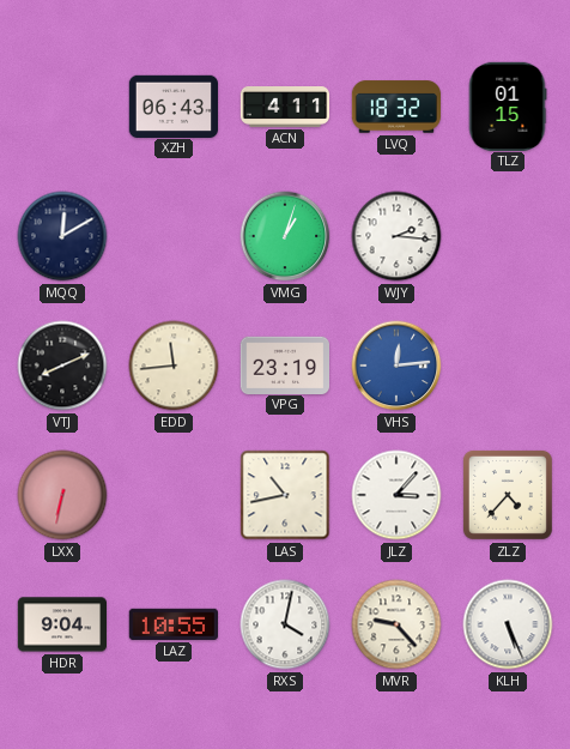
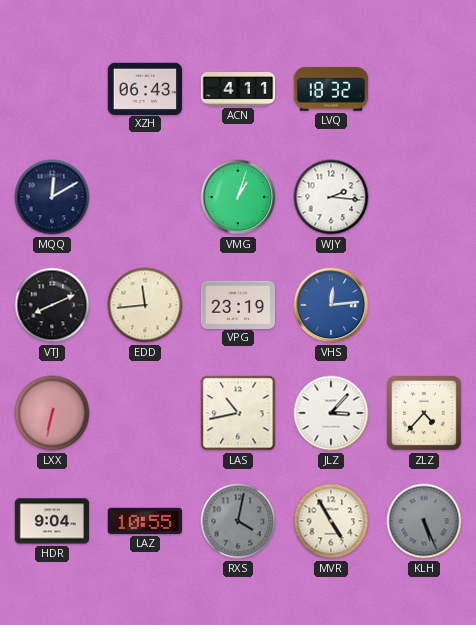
TLZ: 01:15 -> none (508, 105)
RXS dial: white -> grey (238, 521)
MVR: 9:23 -> 4:55 (331, 521)
KLH dial: white -> grey (424, 521)
